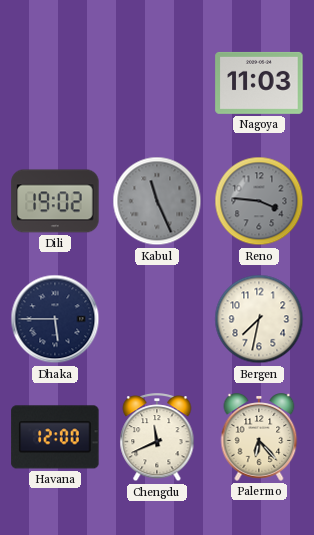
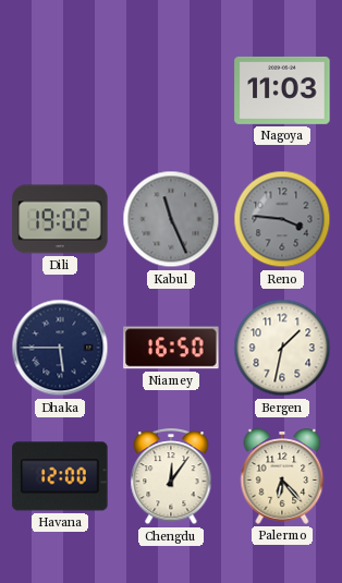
Niamey: none -> 16:50 (171, 348)
Bergen: 7:32 -> 1:32 (282, 348)
Chengdu: 11:41 -> 12:06 (171, 477)
